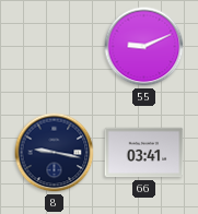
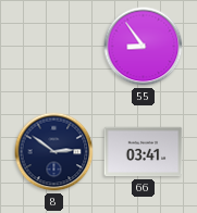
55: 9:11 -> 8:54 (144, 47)
8: 9:17 -> 2:51 (54, 152)
